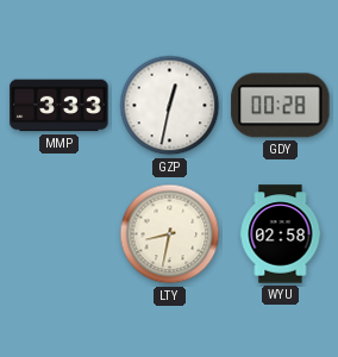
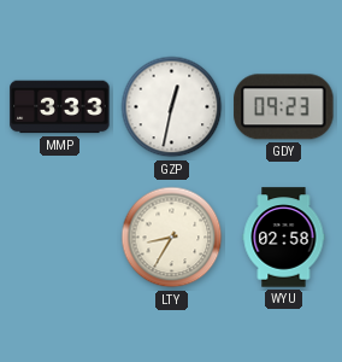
GDY: 00:28 -> 09:23 (284, 107)
LTY: 8:32 -> 8:35 (172, 238)
